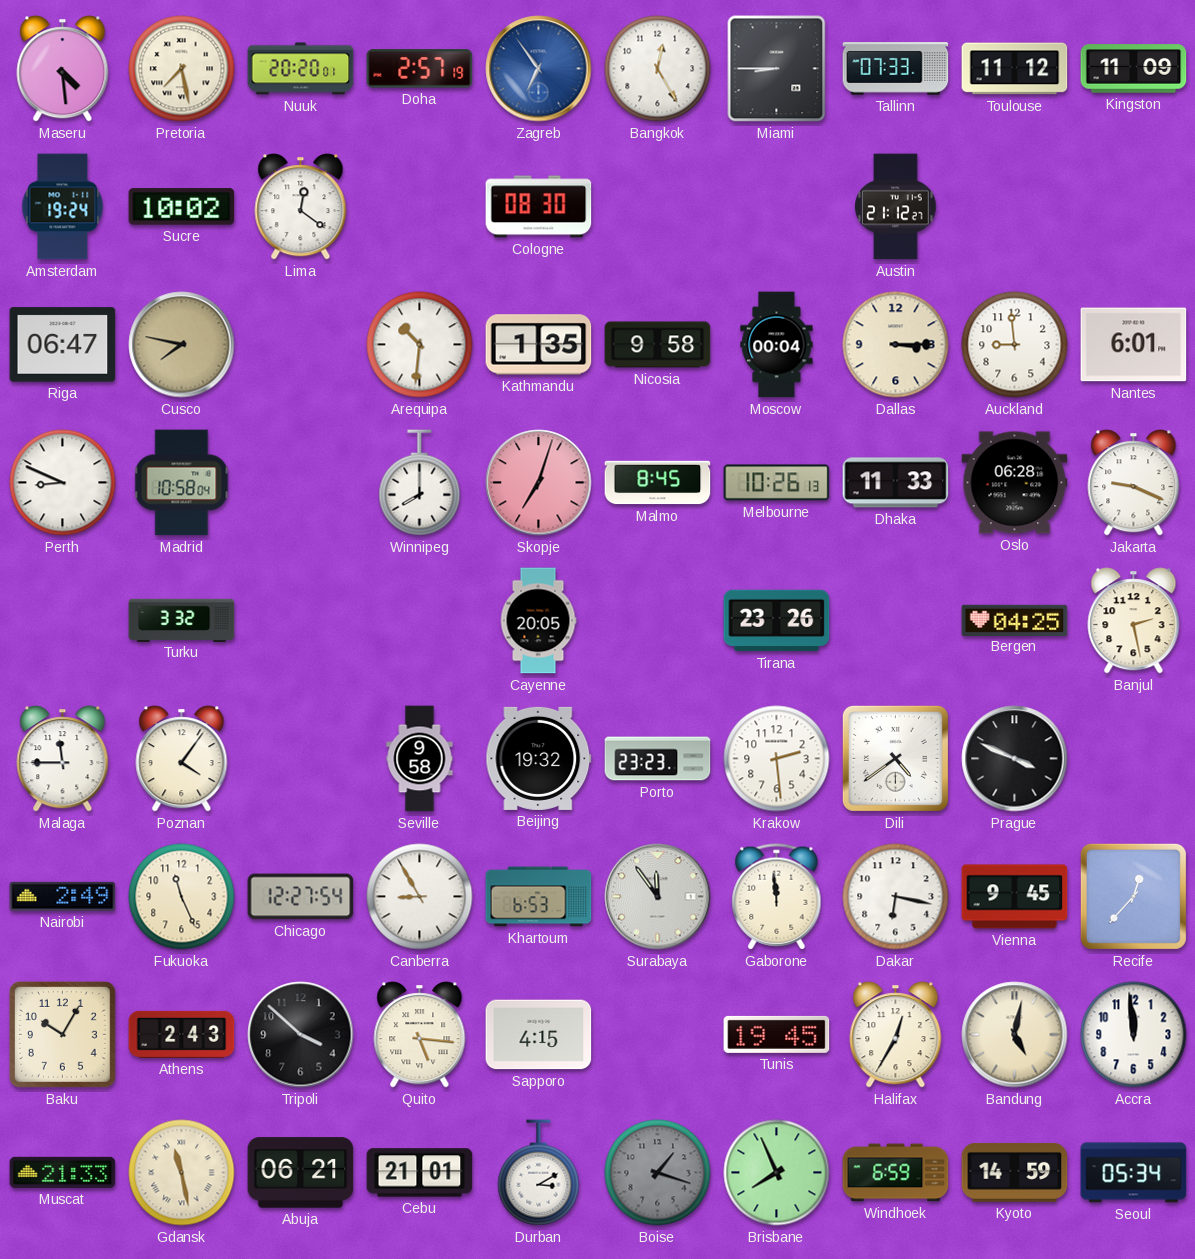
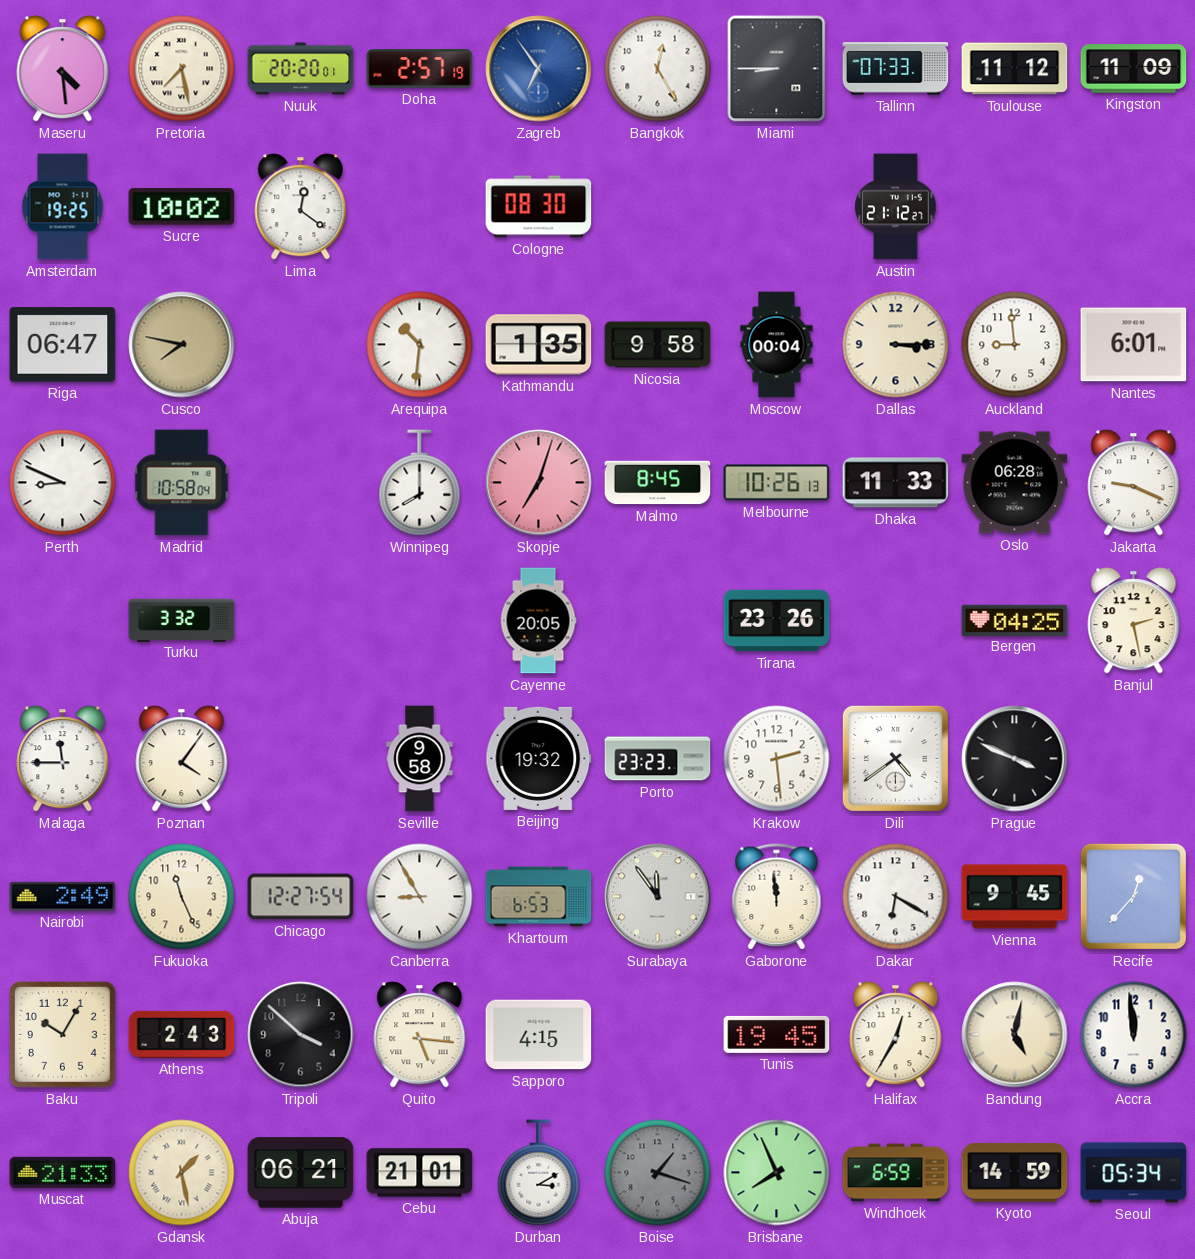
Amsterdam: 19:24 -> 19:25 (63, 207)
Dakar: 6:17 -> 6:20 (896, 897)
Gdansk: 11:28 -> 1:28 (182, 1173)
